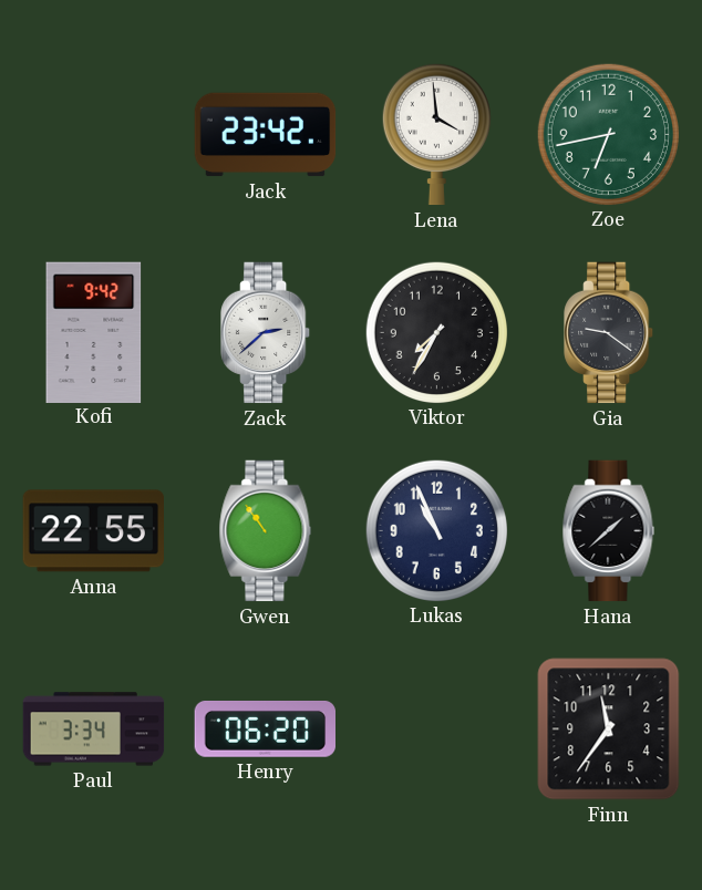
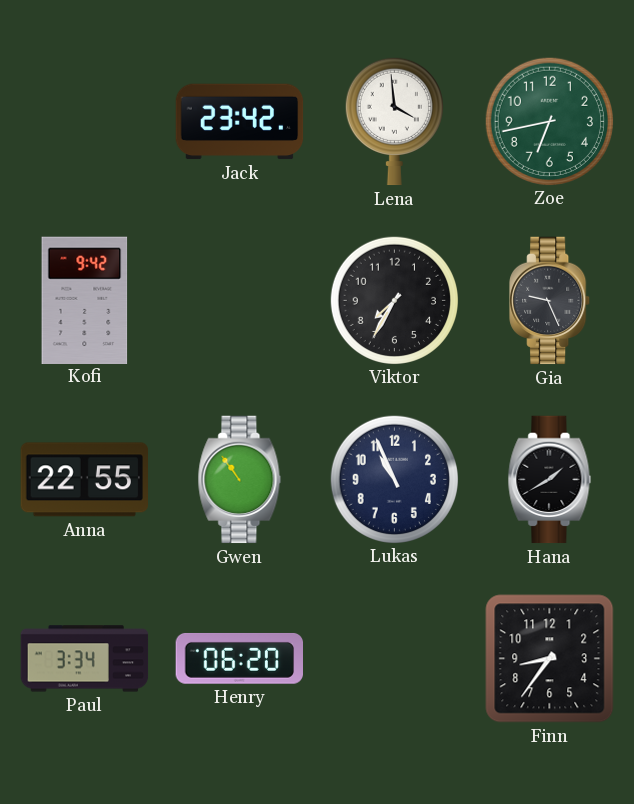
Zack: 2:38 -> none (266, 333)
Gia: 9:21 -> 9:26 (550, 301)
Hana: 1:38 -> 1:40 (550, 480)
Finn: 11:36 -> 8:36 (550, 659)
